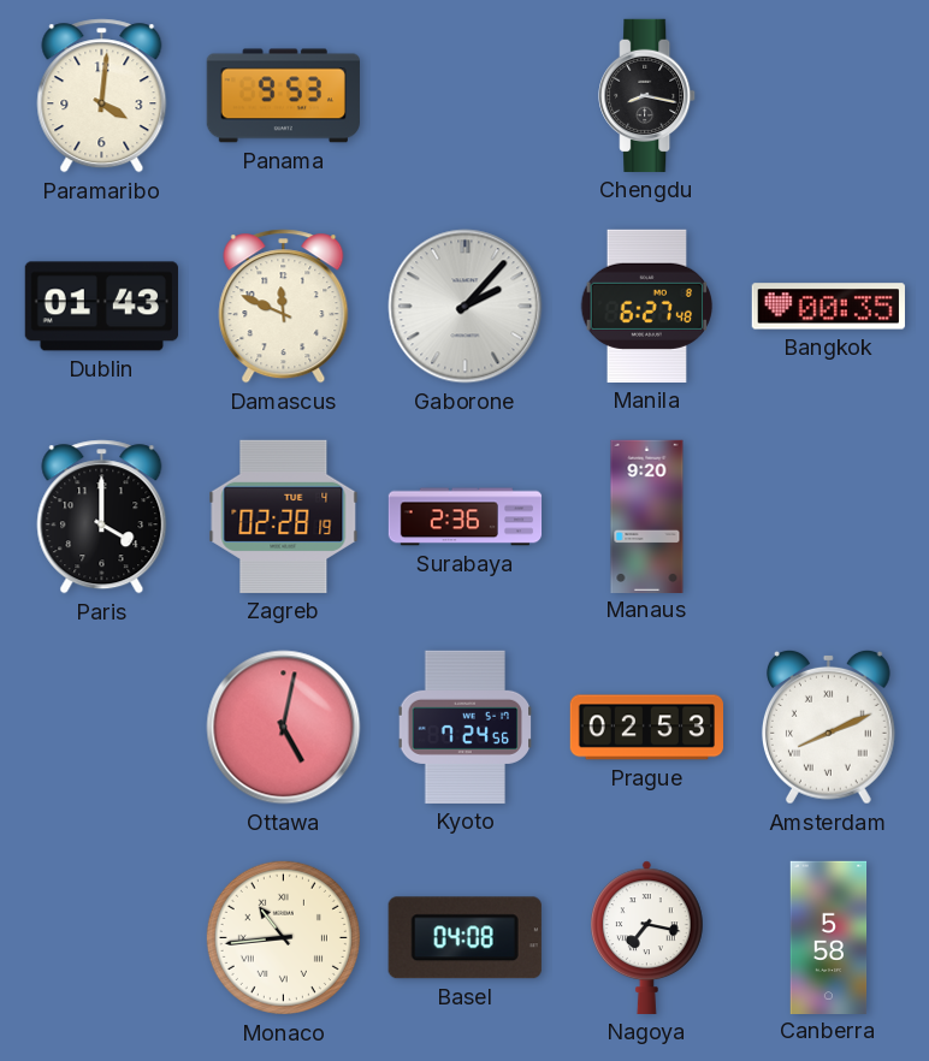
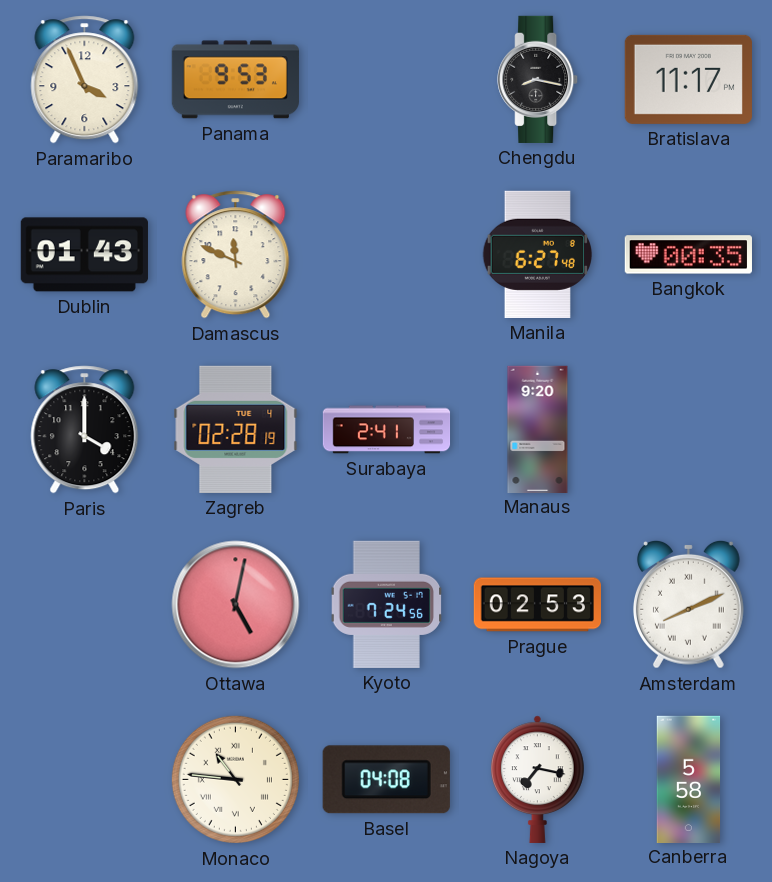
Paramaribo: 4:01 -> 3:56 (85, 80)
Bratislava: none -> 11:17 (688, 79)
Gaborone: 2:07 -> none (466, 307)
Surabaya: 2:36 -> 2:41 (387, 430)
Monaco: 10:44 -> 10:46 (235, 779)
